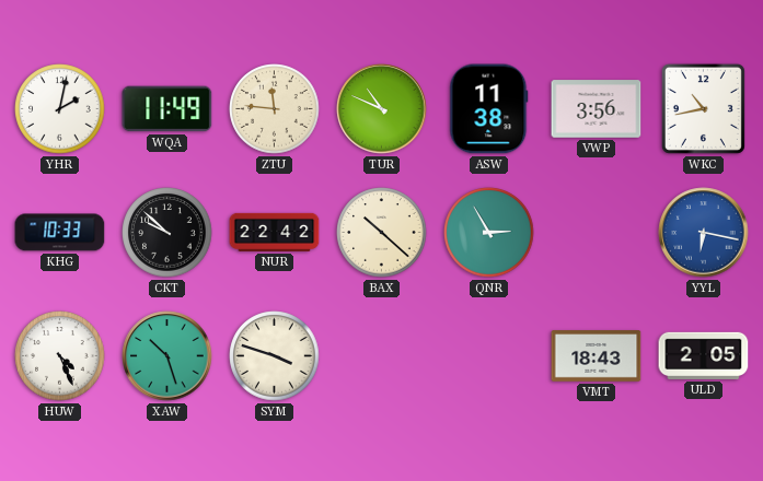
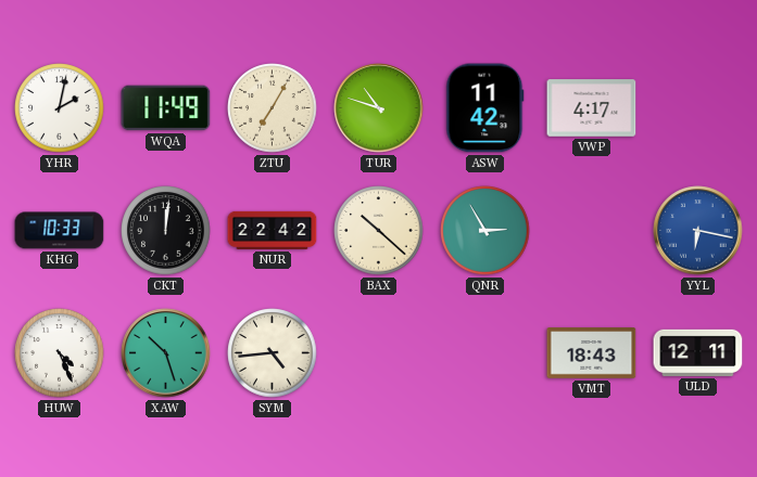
ZTU: 11:46 -> 7:05 (273, 108)
TUR: 10:49 -> 10:48 (379, 108)
ASW: 11:38 -> 11:42 (485, 108)
VWP: 3:56 -> 4:17 (592, 108)
WKC: 10:43 -> none (703, 108)
CKT: 9:52 -> 12:01 (166, 231)
SYM: 3:48 -> 4:44 (273, 353)
ULD: 2:05 -> 12:11 (698, 352)
